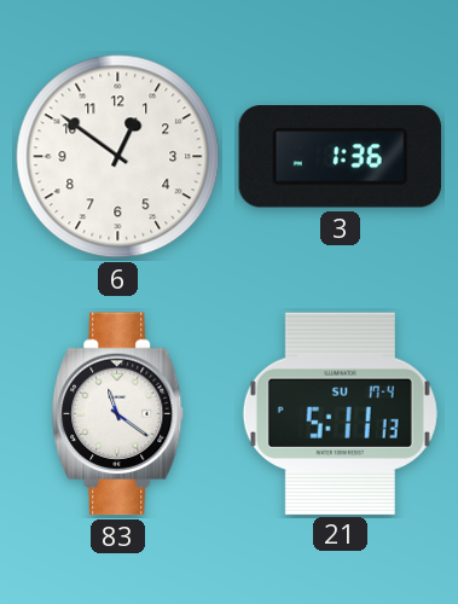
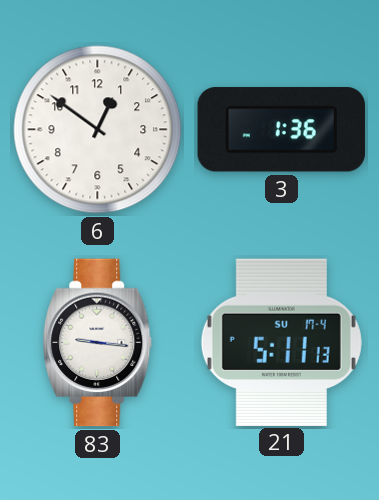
83: 11:21 -> 9:16 (98, 343)
